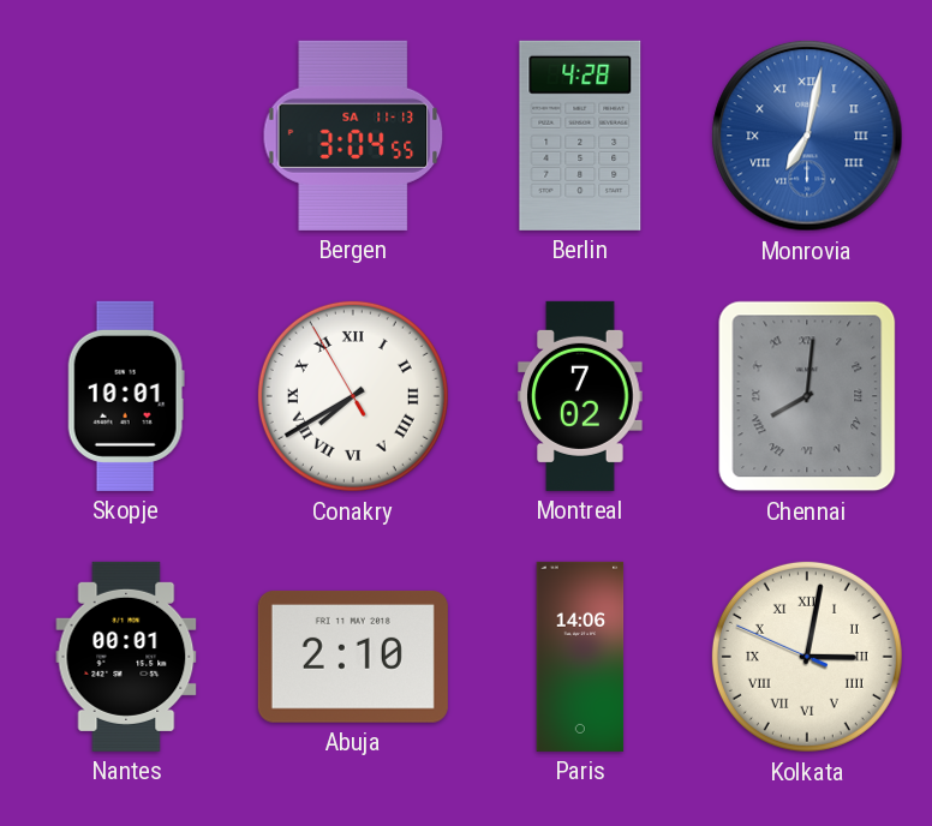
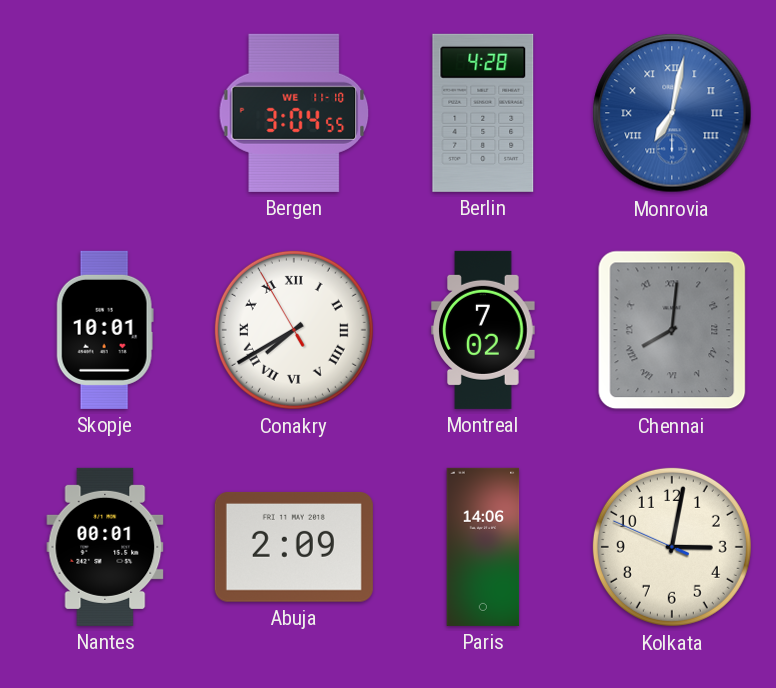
Bergen date: SA 11-13 -> WE 11-10 (294, 113)
Abuja: 2:10 -> 2:09 (294, 547)
Kolkata numerals: Roman -> Arabic (672, 547)
